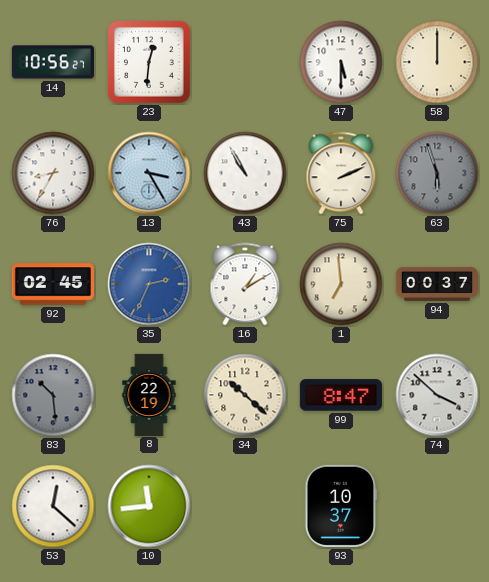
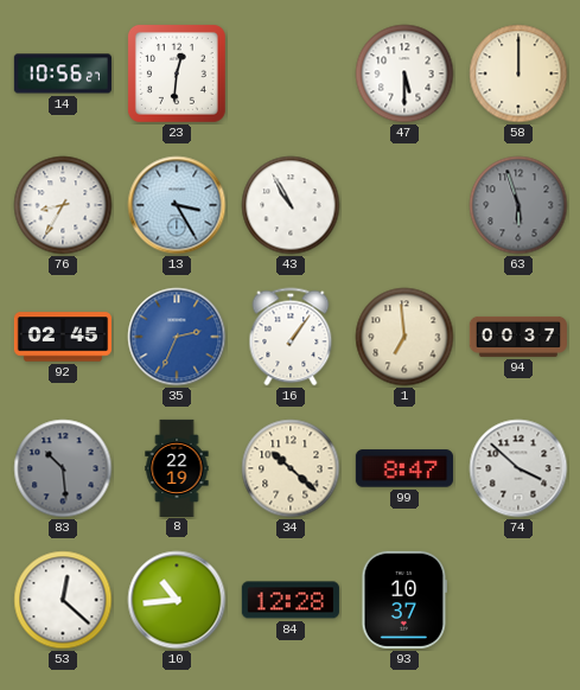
75: 2:11 -> none (341, 173)
16: 1:10 -> 1:06 (291, 337)
10: 11:44 -> 10:44 (177, 600)
84: none -> 12:28 (291, 600)
